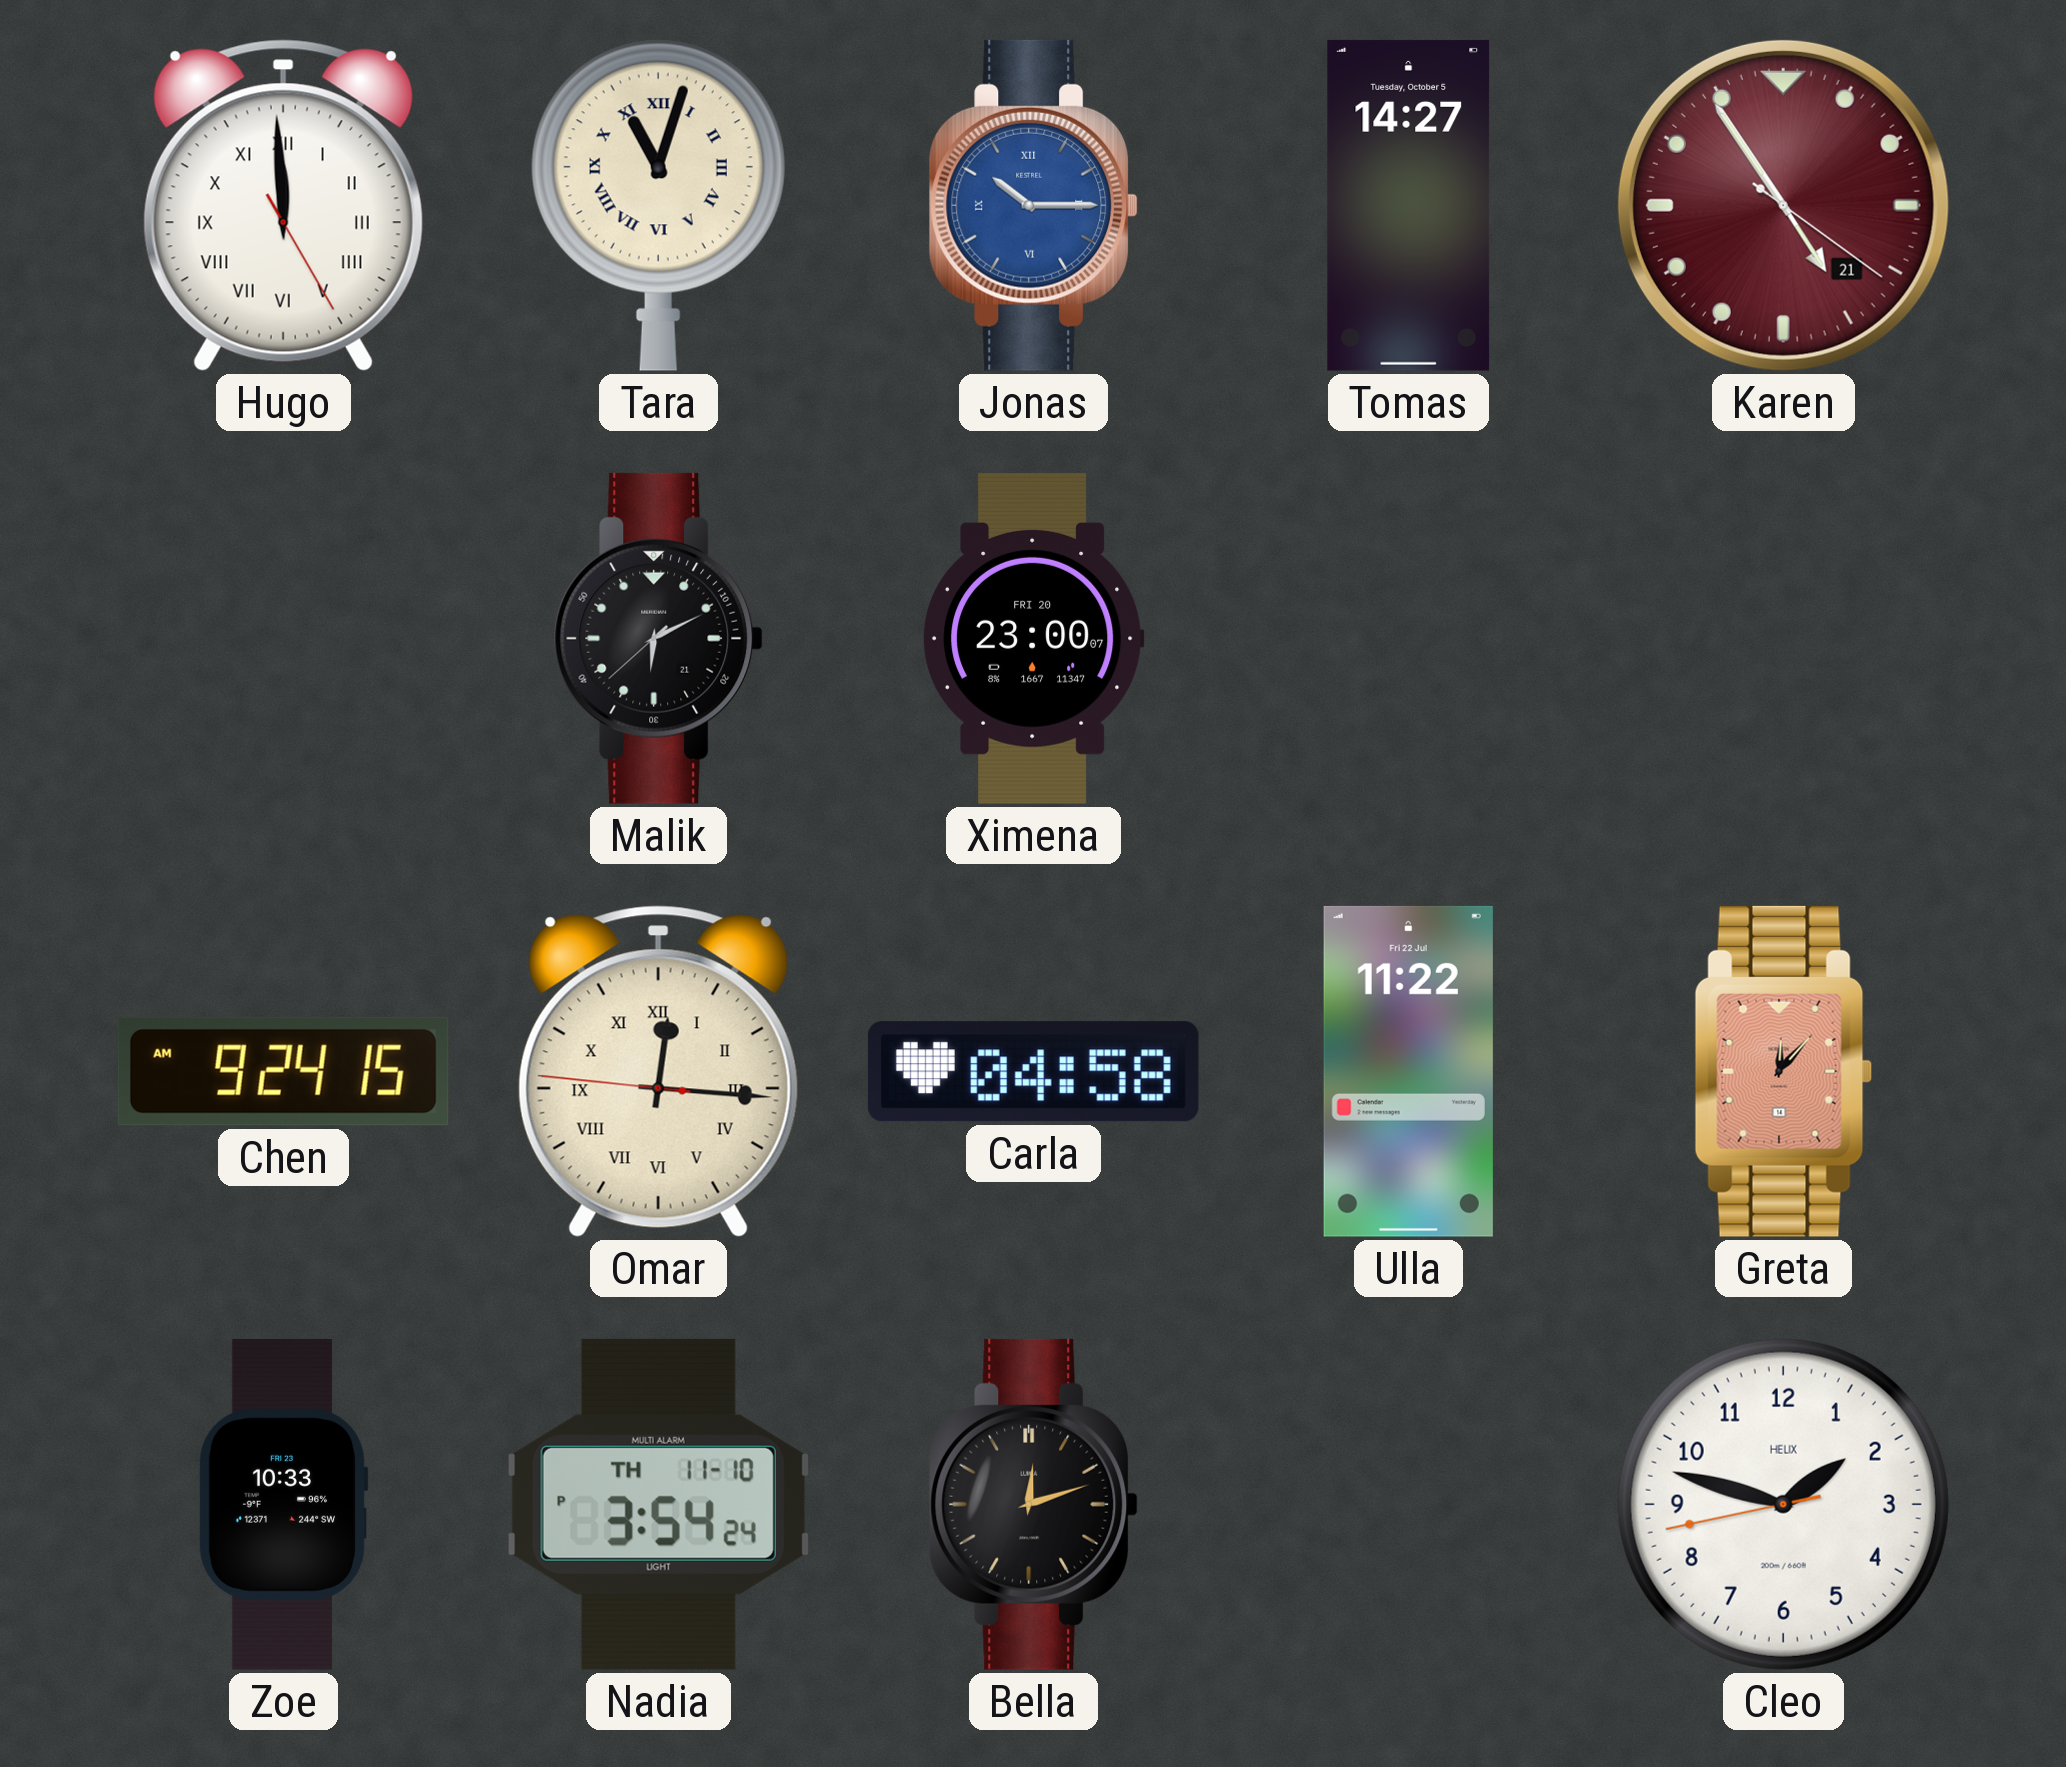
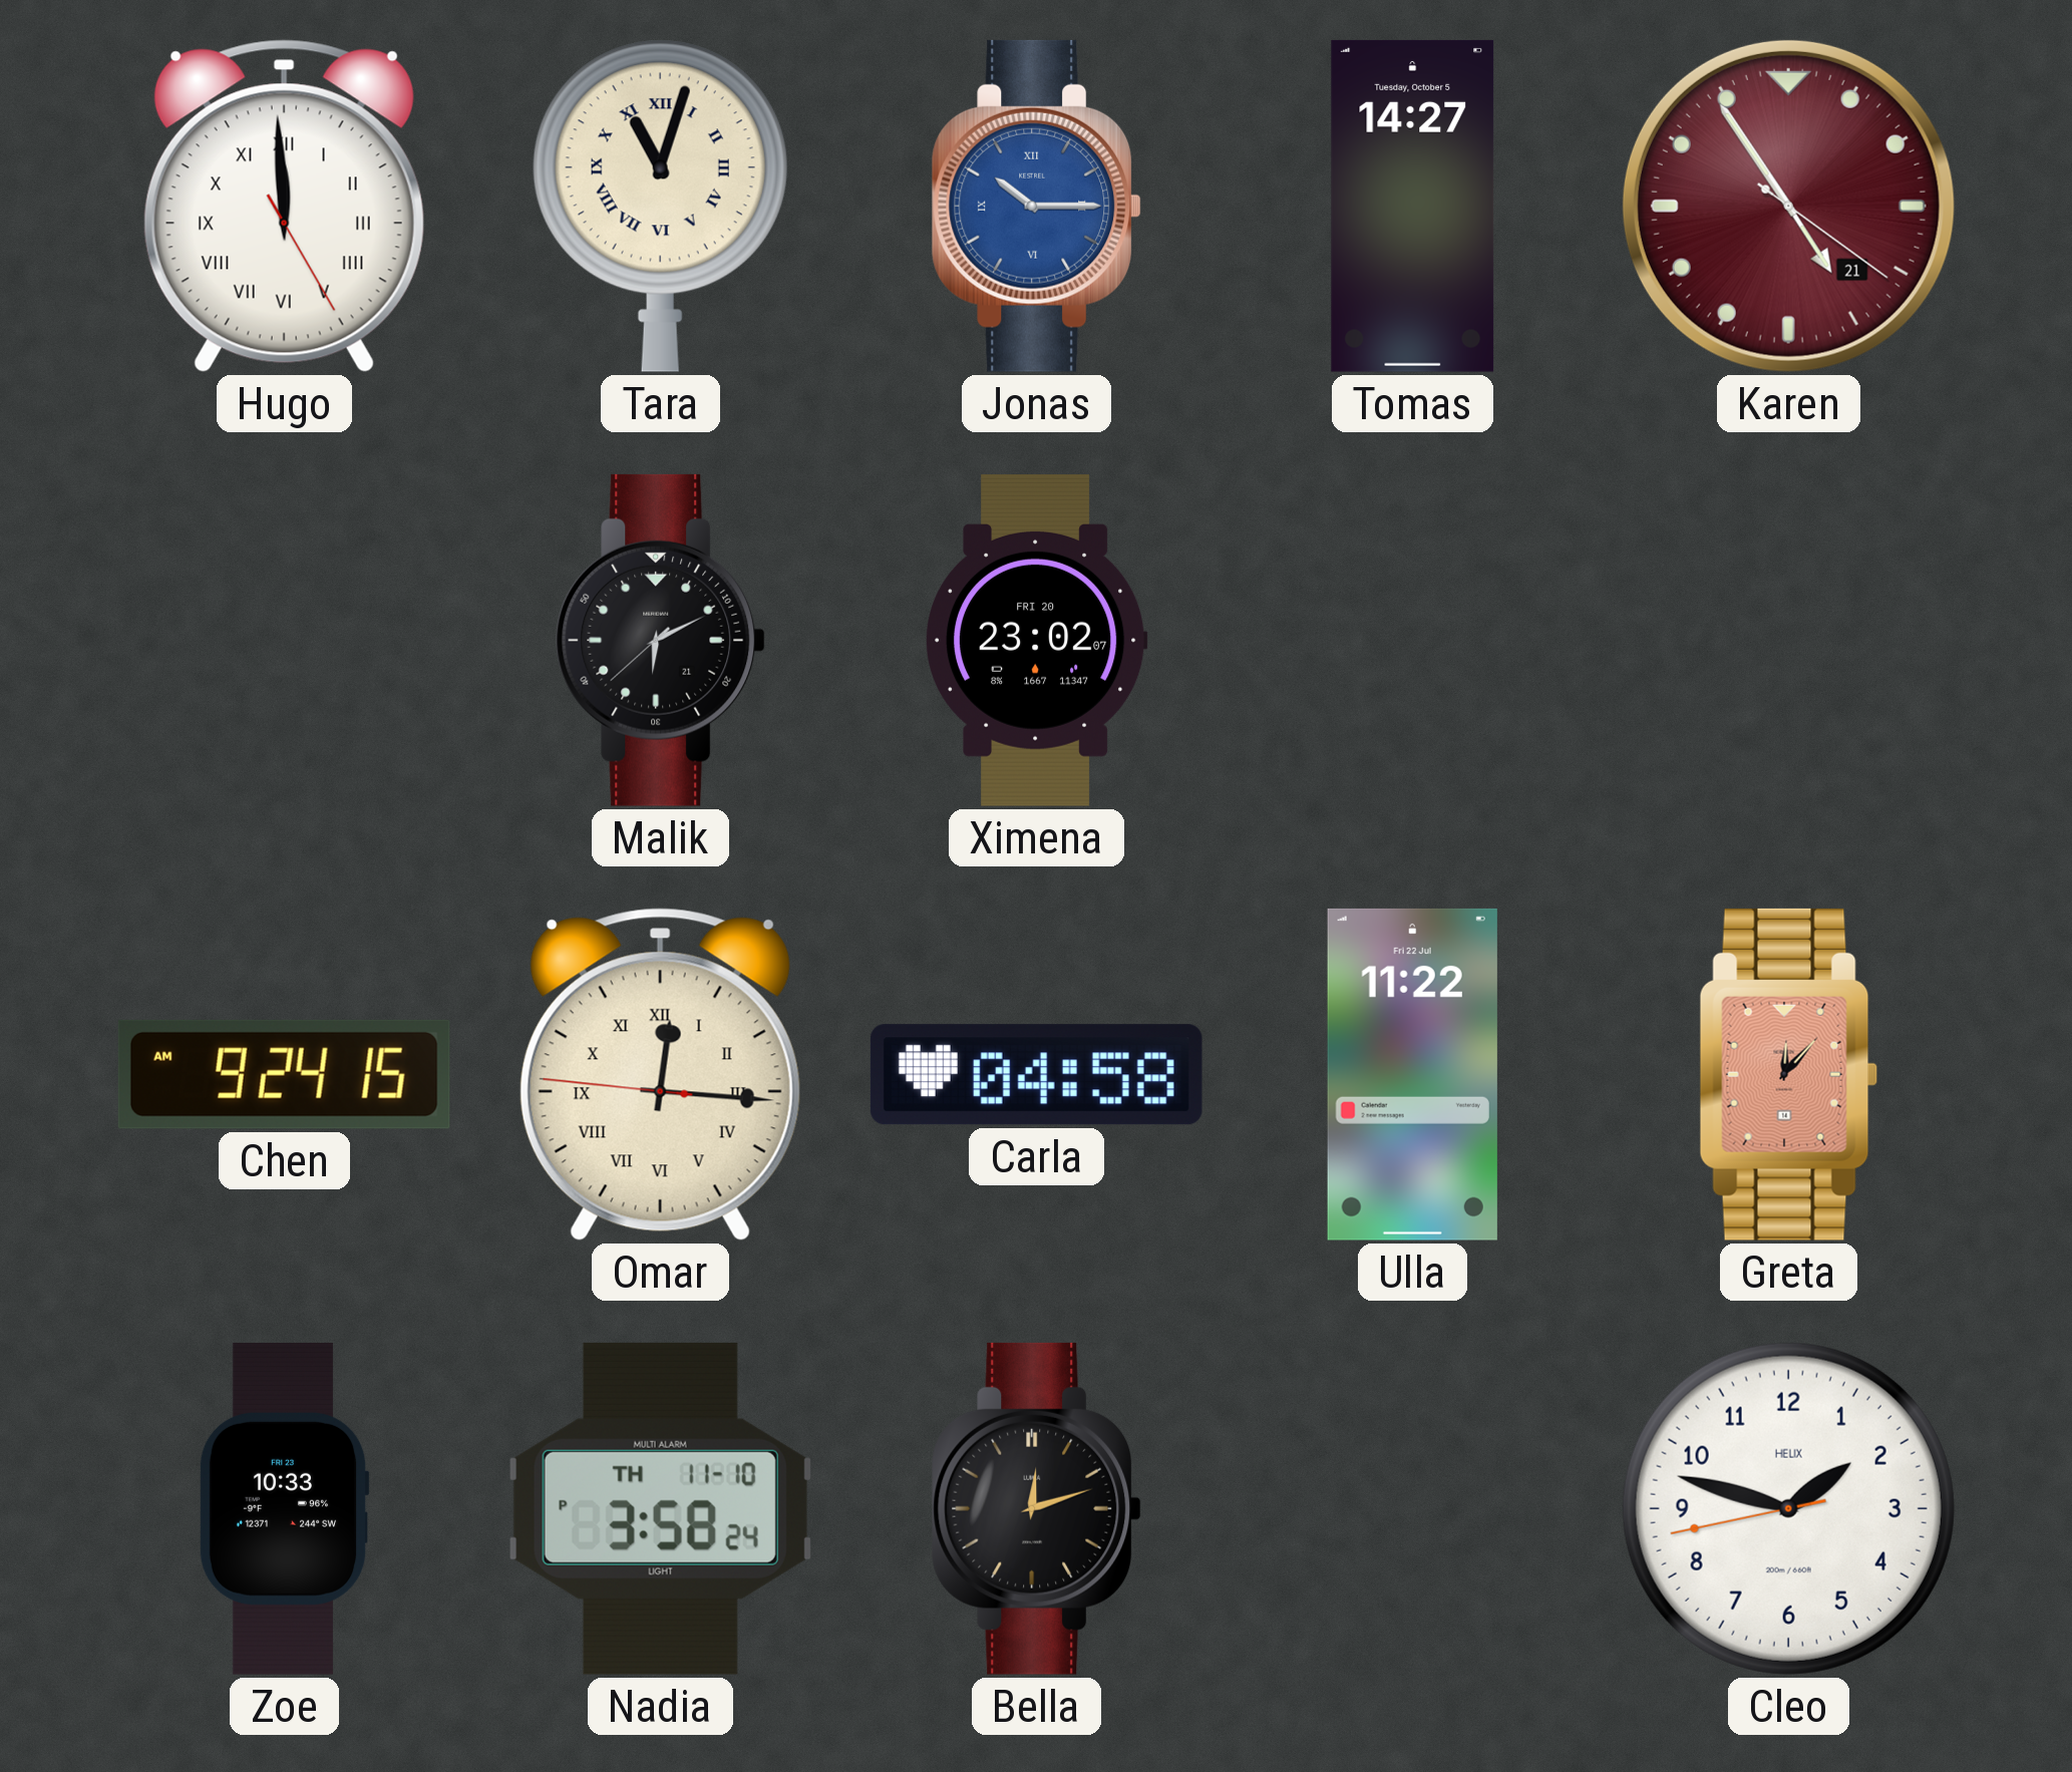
Ximena: 23:00 -> 23:02 (1036, 640)
Nadia: 3:54 -> 3:58 (660, 1508)
